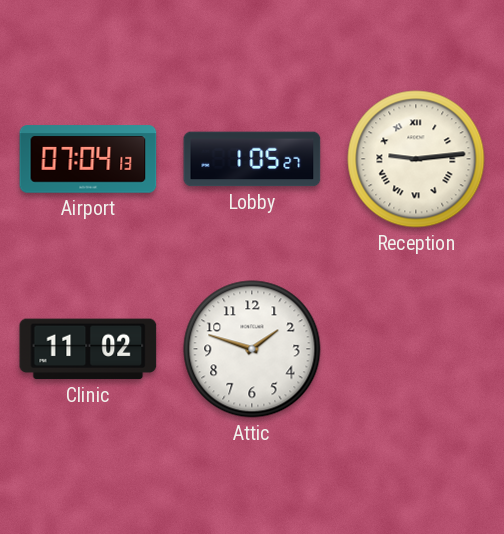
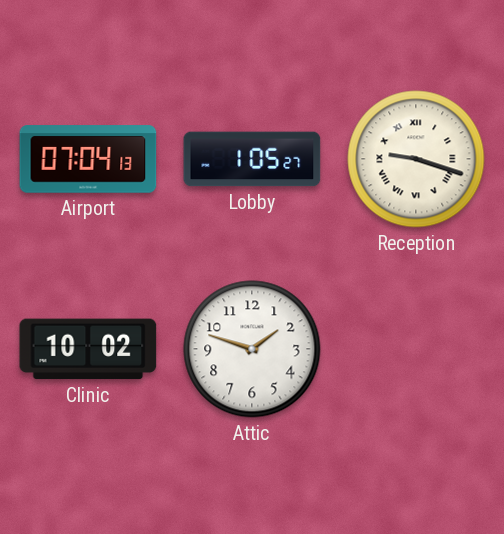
Reception: 9:14 -> 9:18 (416, 159)
Clinic: 11:02 -> 10:02 (88, 349)
